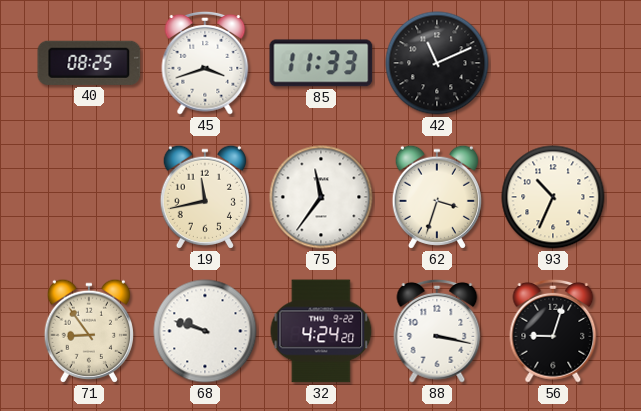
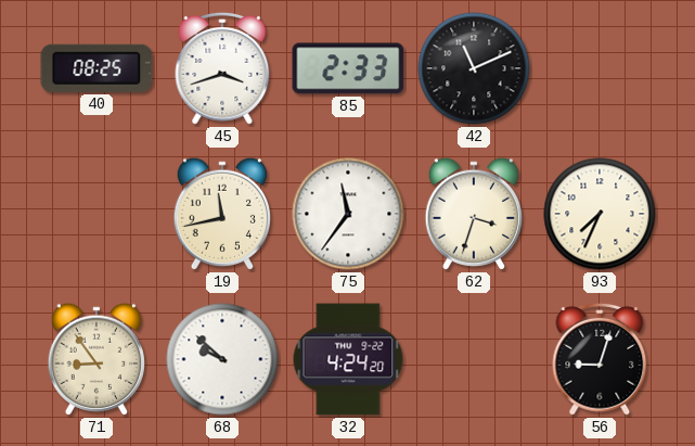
85: 11:33 -> 2:33 (348, 68)
93: 10:34 -> 7:34 (600, 214)
68: 9:48 -> 9:52 (222, 359)
88: 3:17 -> none (437, 331)
